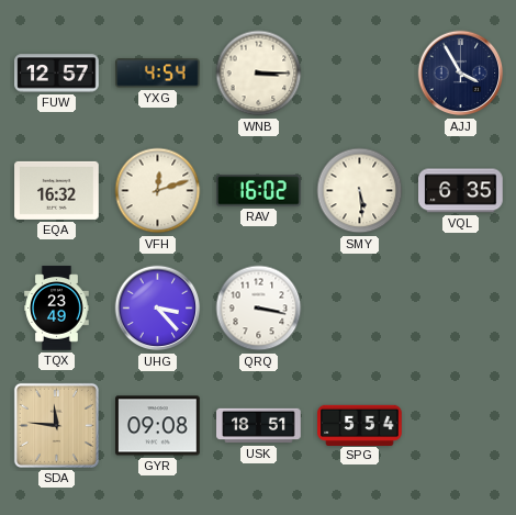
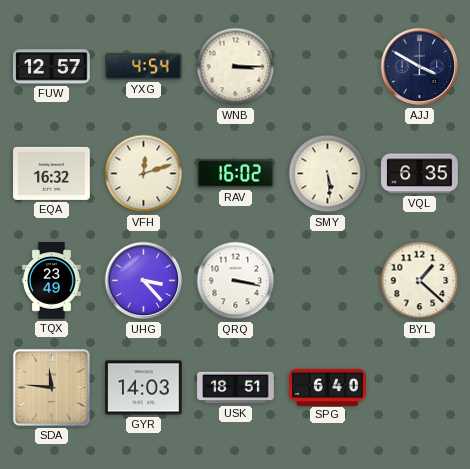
AJJ: 3:55 -> 3:50 (420, 67)
BYL: none -> 1:22 (420, 281)
GYR: 09:08 -> 14:03 (144, 388)
SPG: 5:54 -> 6:40 (328, 387)
